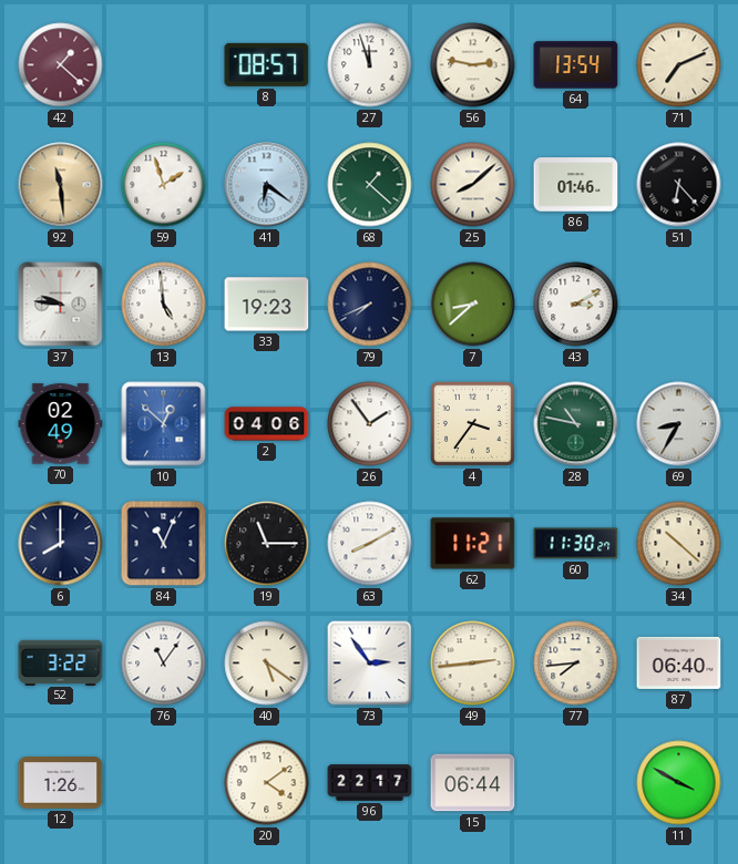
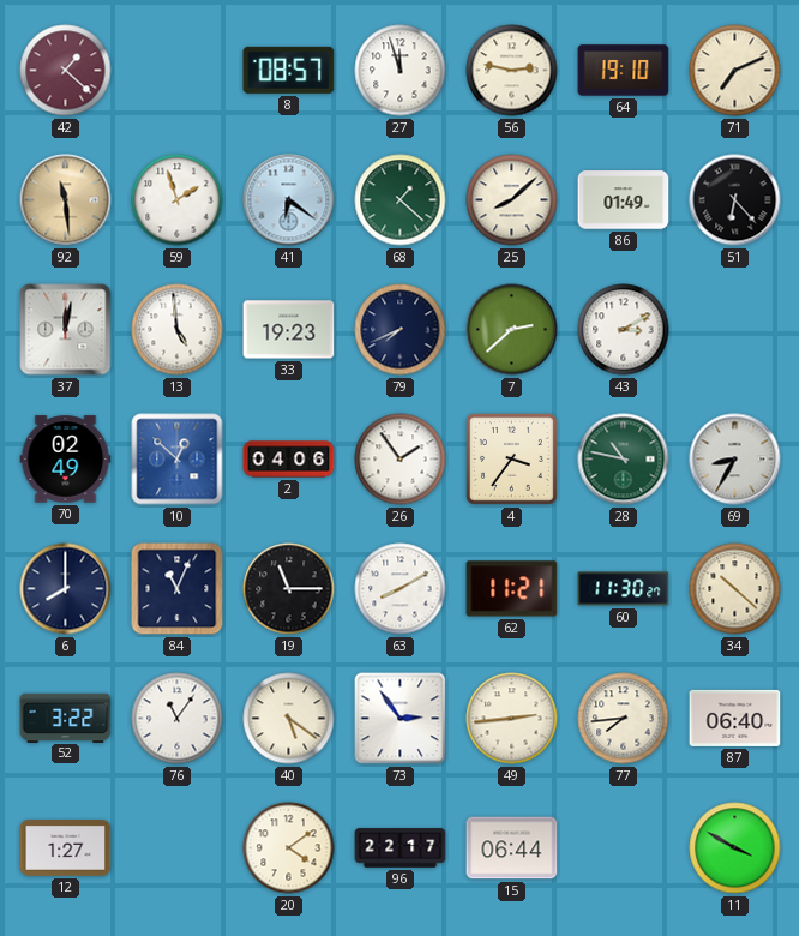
64: 13:54 -> 19:10 (624, 71)
86: 01:46 -> 01:49 (624, 200)
37: 9:46 -> 12:02 (66, 330)
7: 8:38 -> 2:38 (512, 330)
12: 1:26 -> 1:27 (66, 848)
